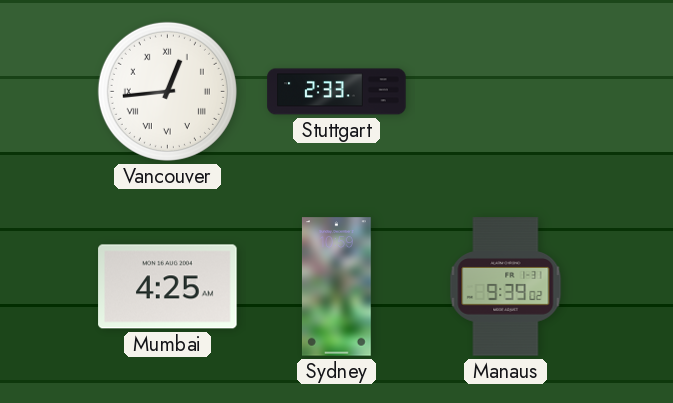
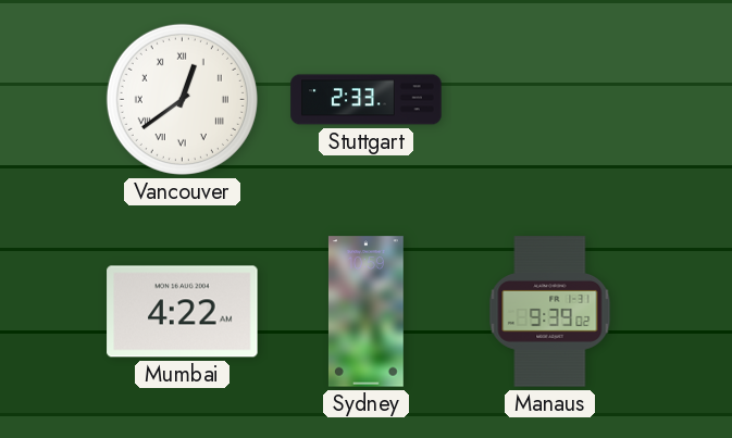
Vancouver: 12:44 -> 12:39 (182, 99)
Mumbai: 4:25 -> 4:22 (183, 312)
